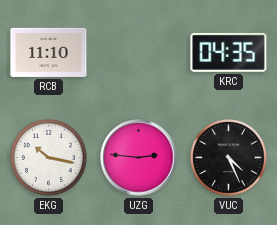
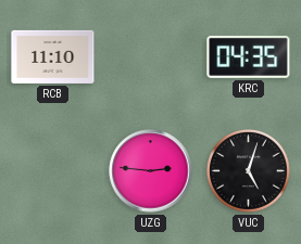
EKG: 10:17 -> none (49, 158)
VUC: 4:26 -> 5:03 (249, 171)
